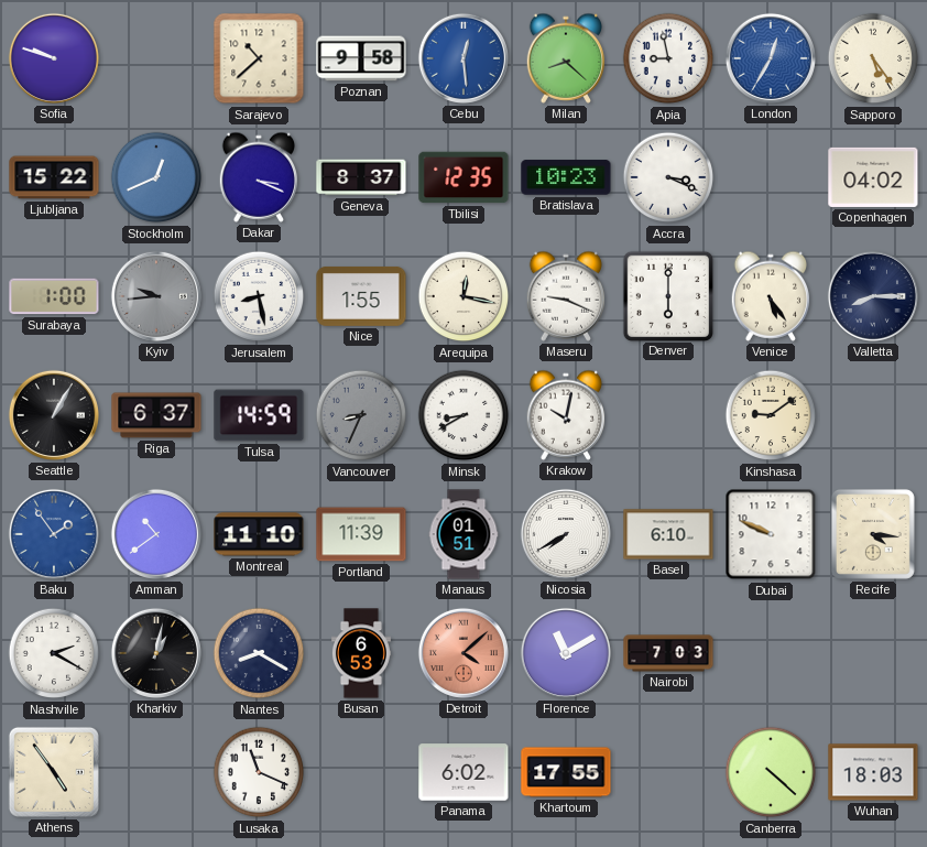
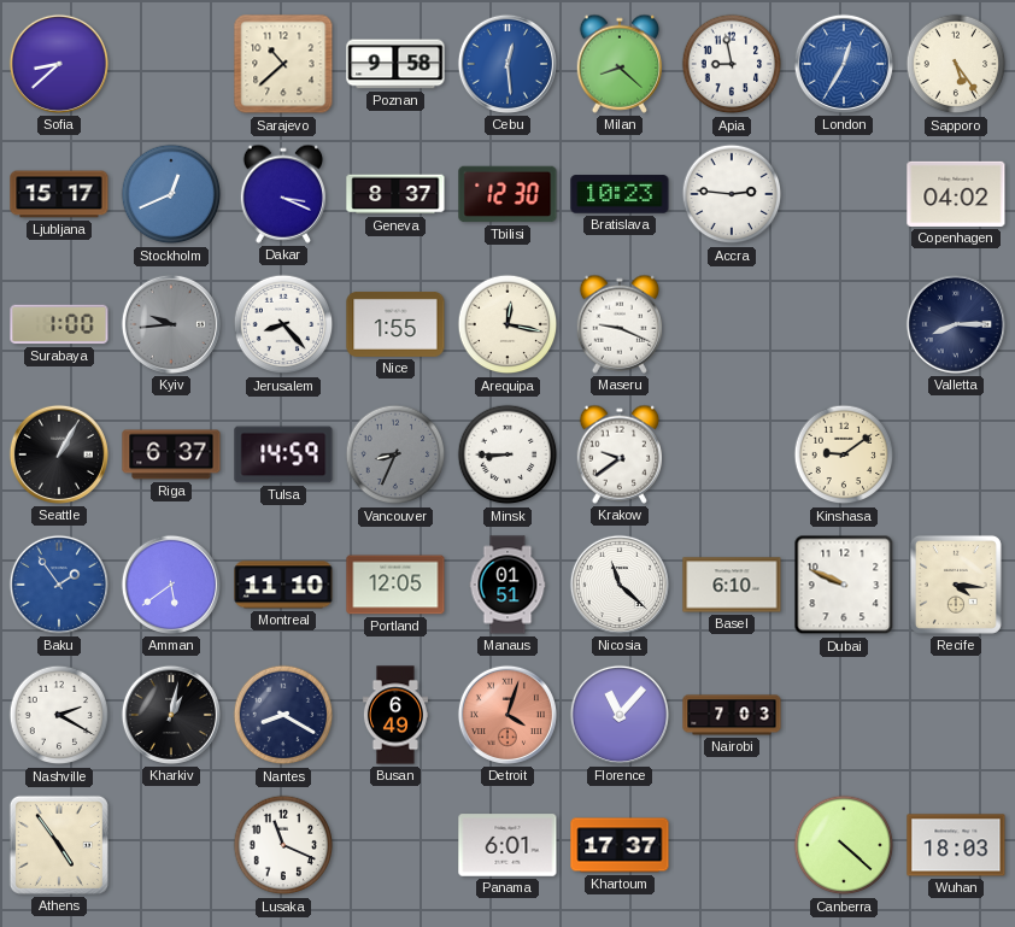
Sofia: 9:48 -> 8:38 (59, 64)
Ljubljana: 15:22 -> 15:17 (59, 194)
Tbilisi: 12:35 -> 12:30 (507, 194)
Accra: 3:19 -> 2:46 (732, 194)
Jerusalem: 8:28 -> 8:23 (283, 324)
Denver: 6:00 -> none (667, 295)
Venice: 5:24 -> none (771, 296)
Minsk: 8:40 -> 8:45 (507, 454)
Krakow: 10:02 -> 9:39 (620, 454)
Amman: 10:39 -> 5:39 (171, 585)
Portland: 11:39 -> 12:05 (395, 585)
Nicosia: 7:40 -> 11:22 (620, 585)
Busan: 6:53 -> 6:49 (395, 715)
Detroit: 4:08 -> 4:03 (507, 715)
Florence: 11:10 -> 11:07 (620, 715)
Panama: 6:02 -> 6:01 (507, 845)
Khartoum: 17:55 -> 17:37 (620, 845)
